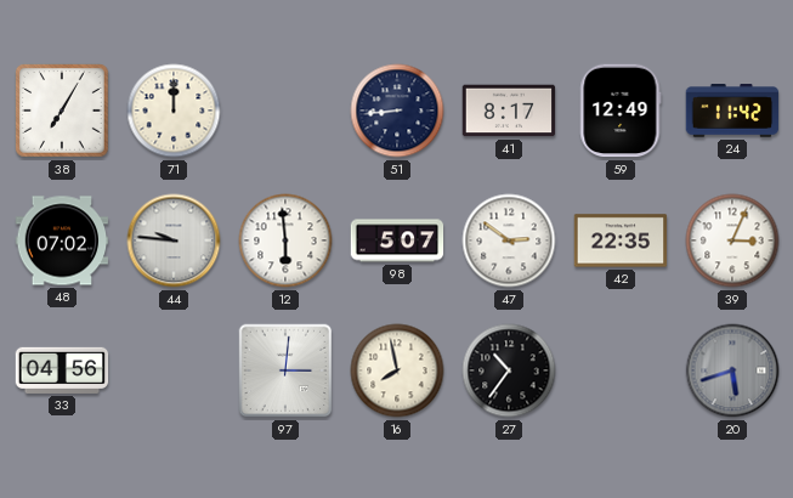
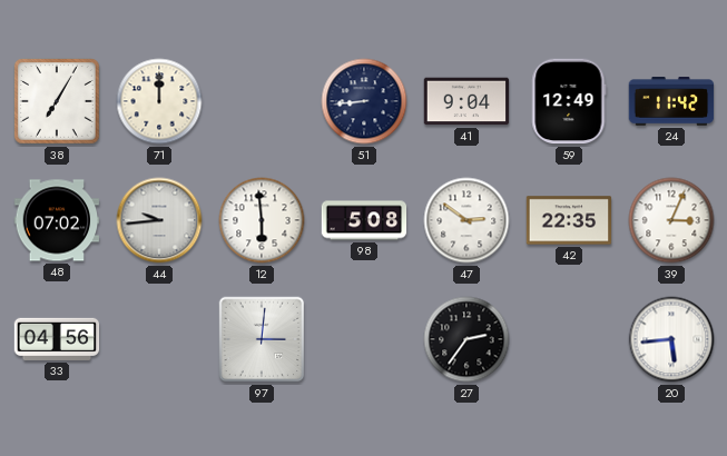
41: 8:17 -> 9:04 (466, 101)
44: 9:46 -> 9:44 (159, 220)
98: 5:07 -> 5:08 (364, 220)
16: 7:58 -> none (397, 370)
27: 10:36 -> 2:36 (466, 339)
20: 5:42 -> 5:44 (671, 339)
20 dial: grey -> white (671, 339)
